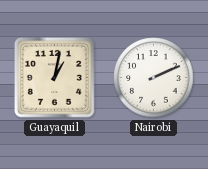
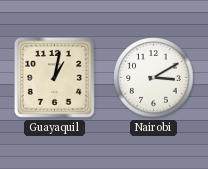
Nairobi: 2:11 -> 3:10 (154, 78)
